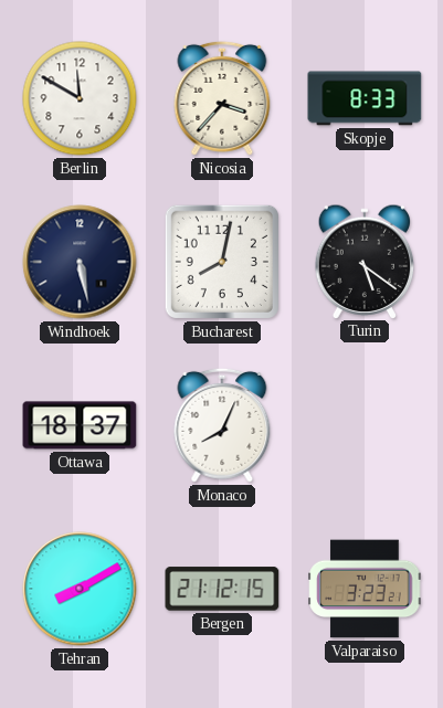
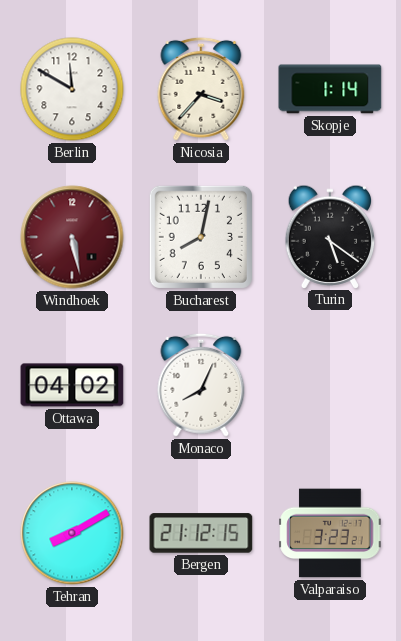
Skopje: 8:33 -> 1:14 (330, 89)
Windhoek dial: navy -> burgundy (72, 237)
Ottawa: 18:37 -> 04:02 (72, 385)
